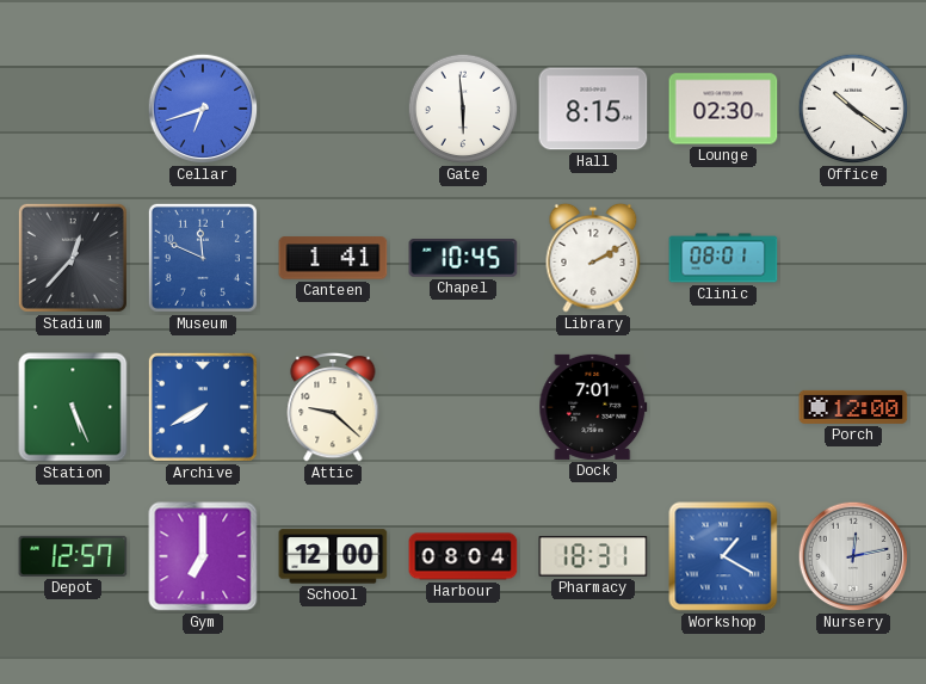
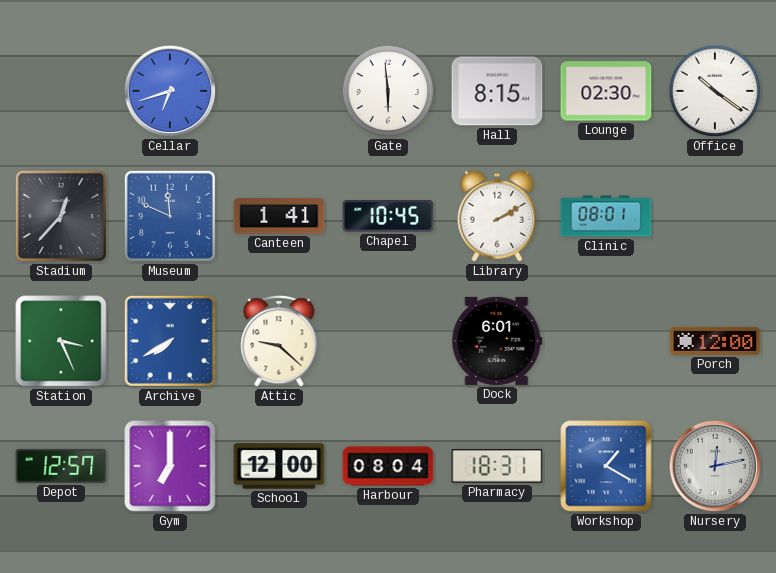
Station: 5:26 -> 3:26 (61, 341)
Dock: 7:01 -> 6:01 (497, 341)
